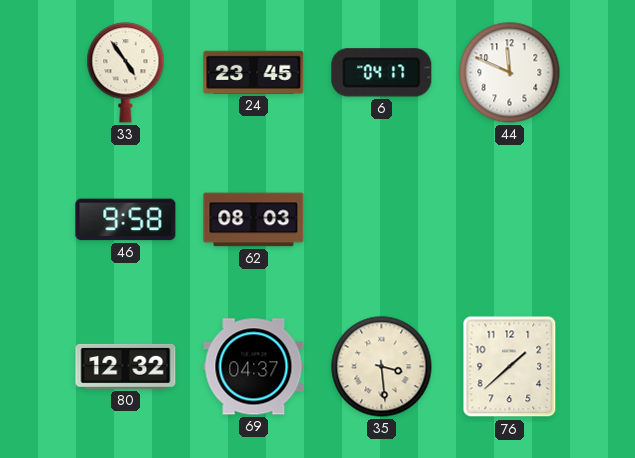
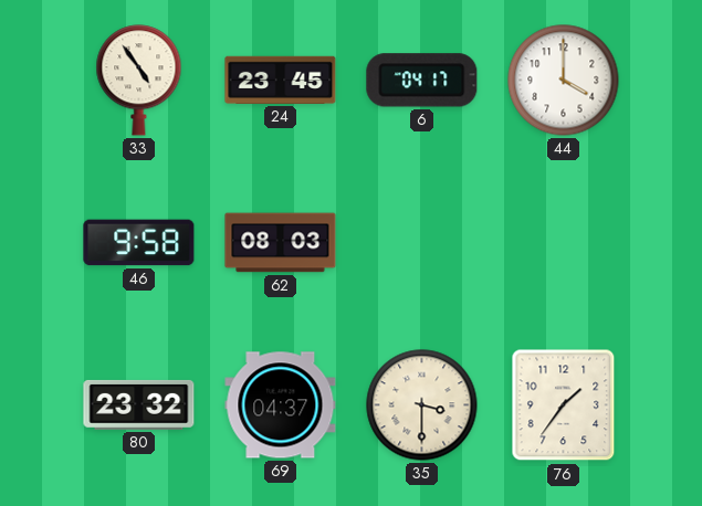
44: 11:49 -> 4:00 (564, 81)
80: 12:32 -> 23:32 (139, 404)
35: 3:29 -> 3:30 (422, 405)
76: 1:38 -> 1:36 (564, 405)
